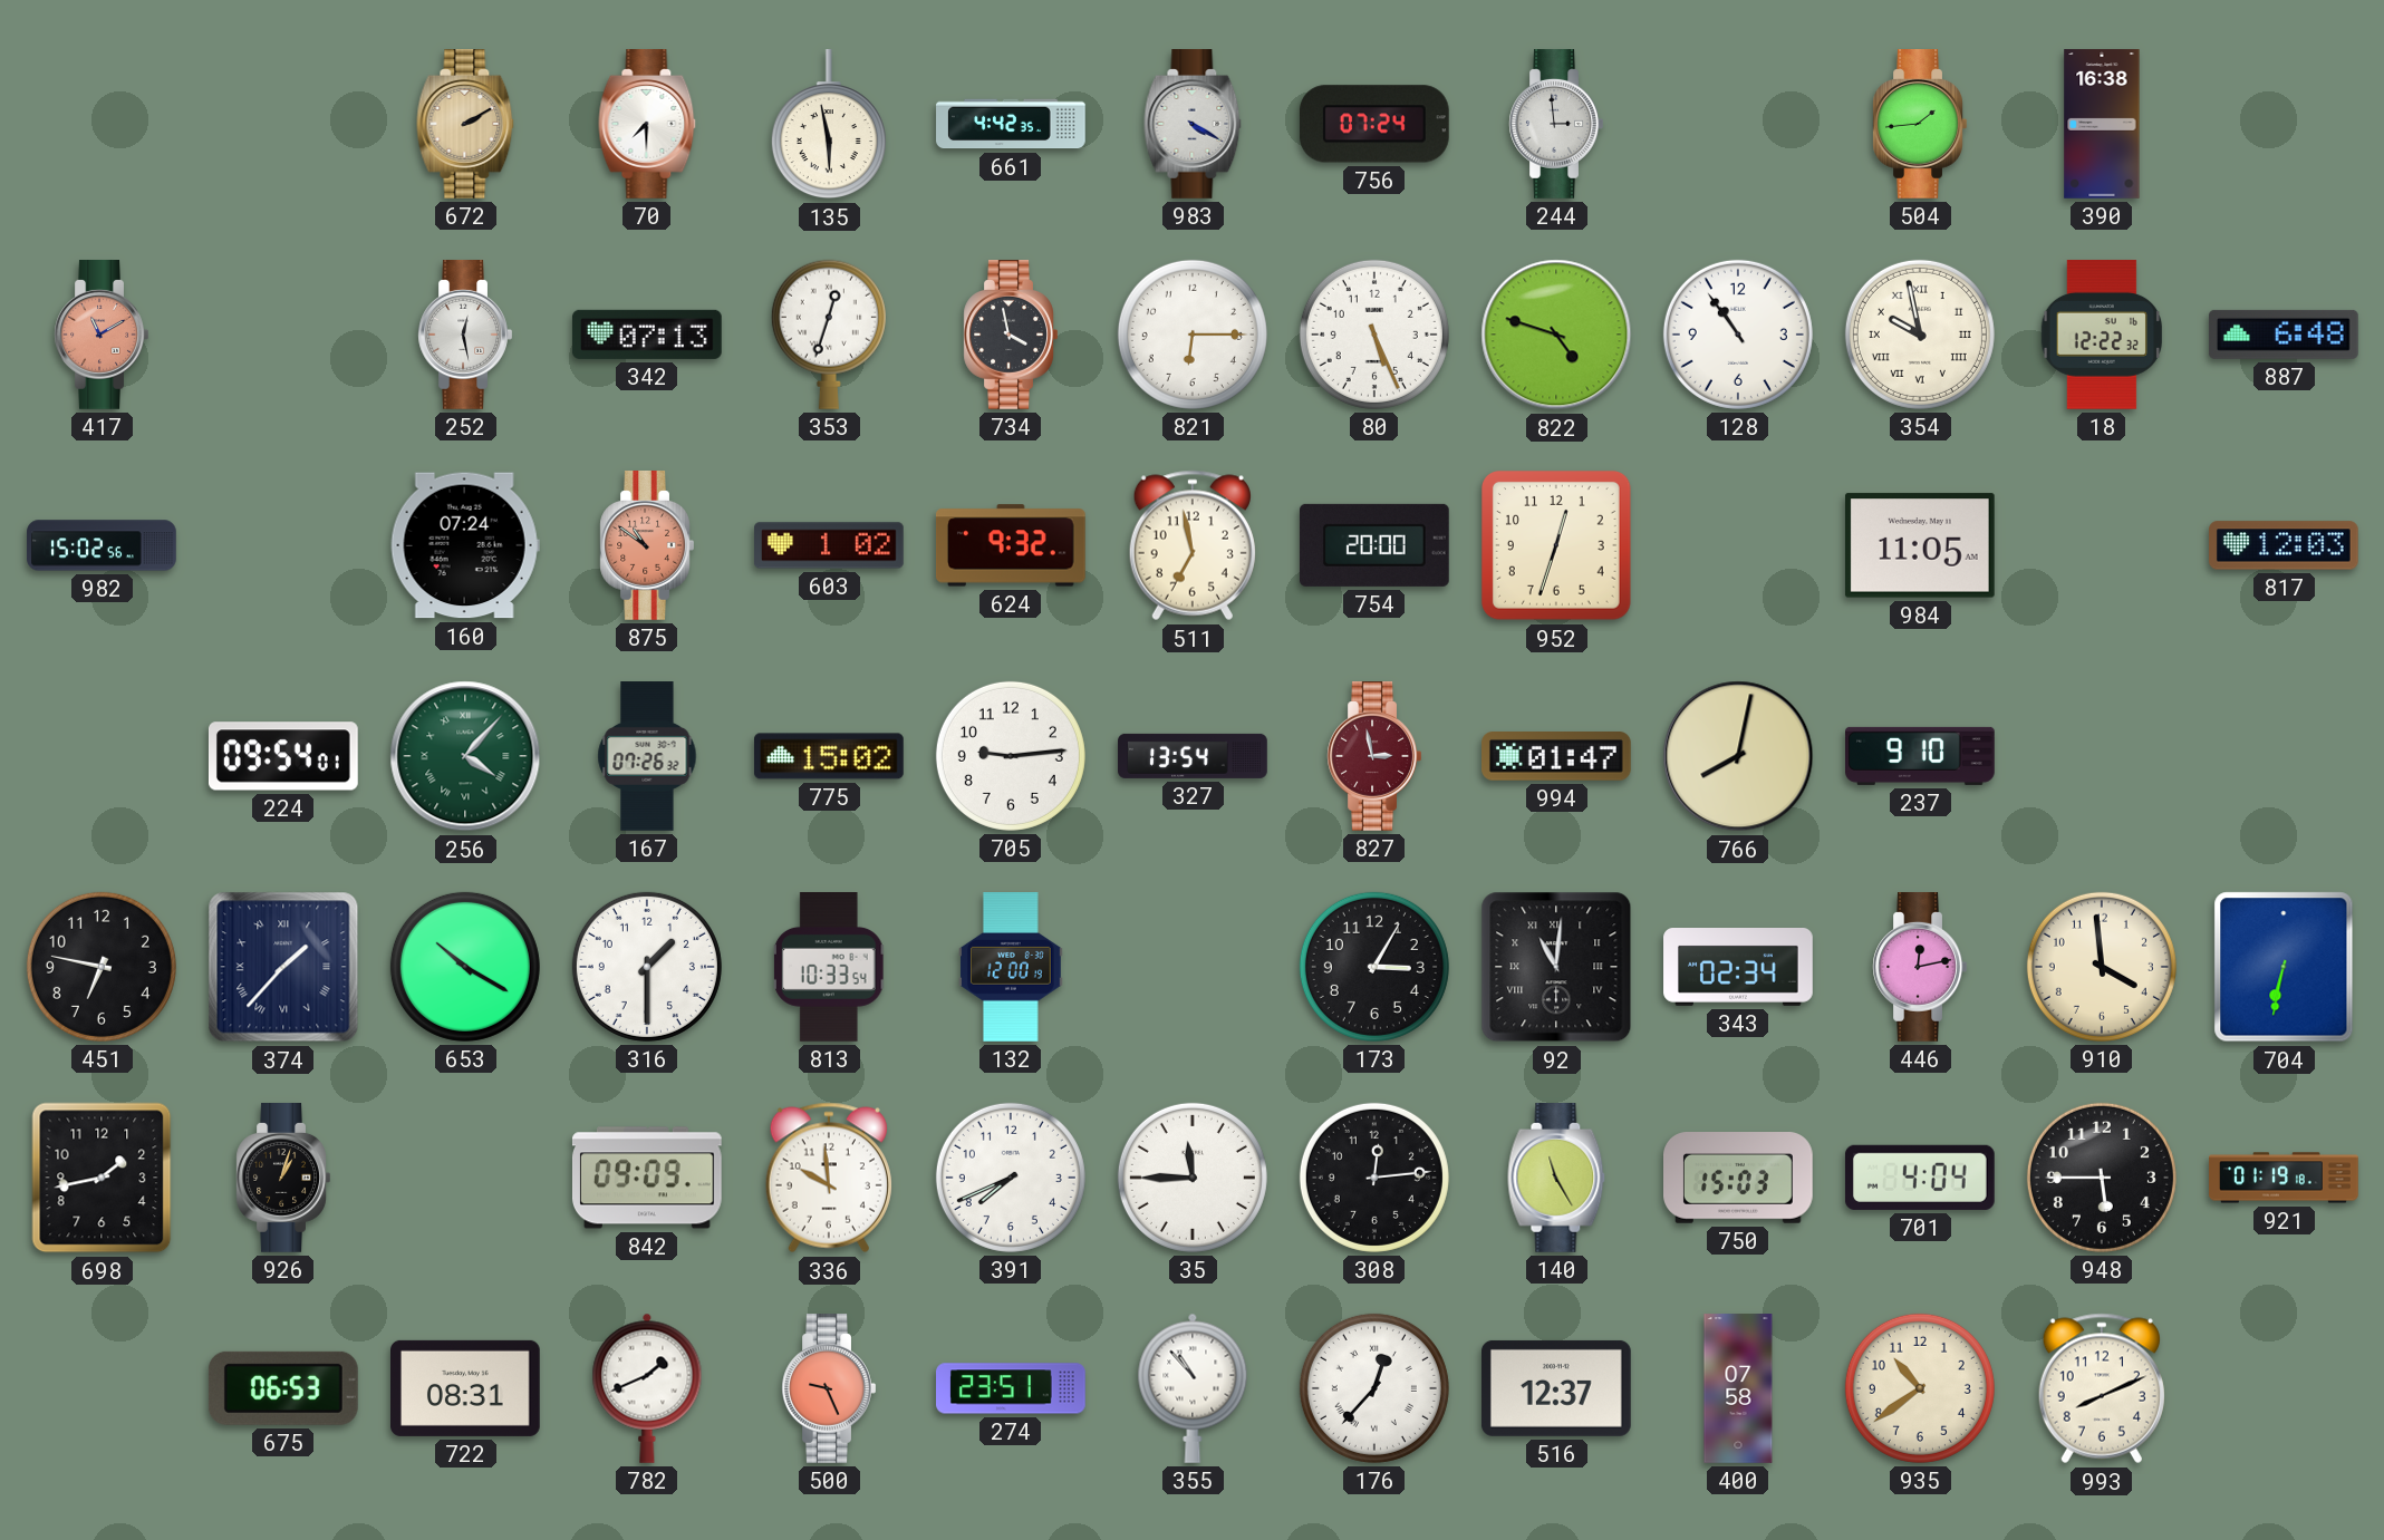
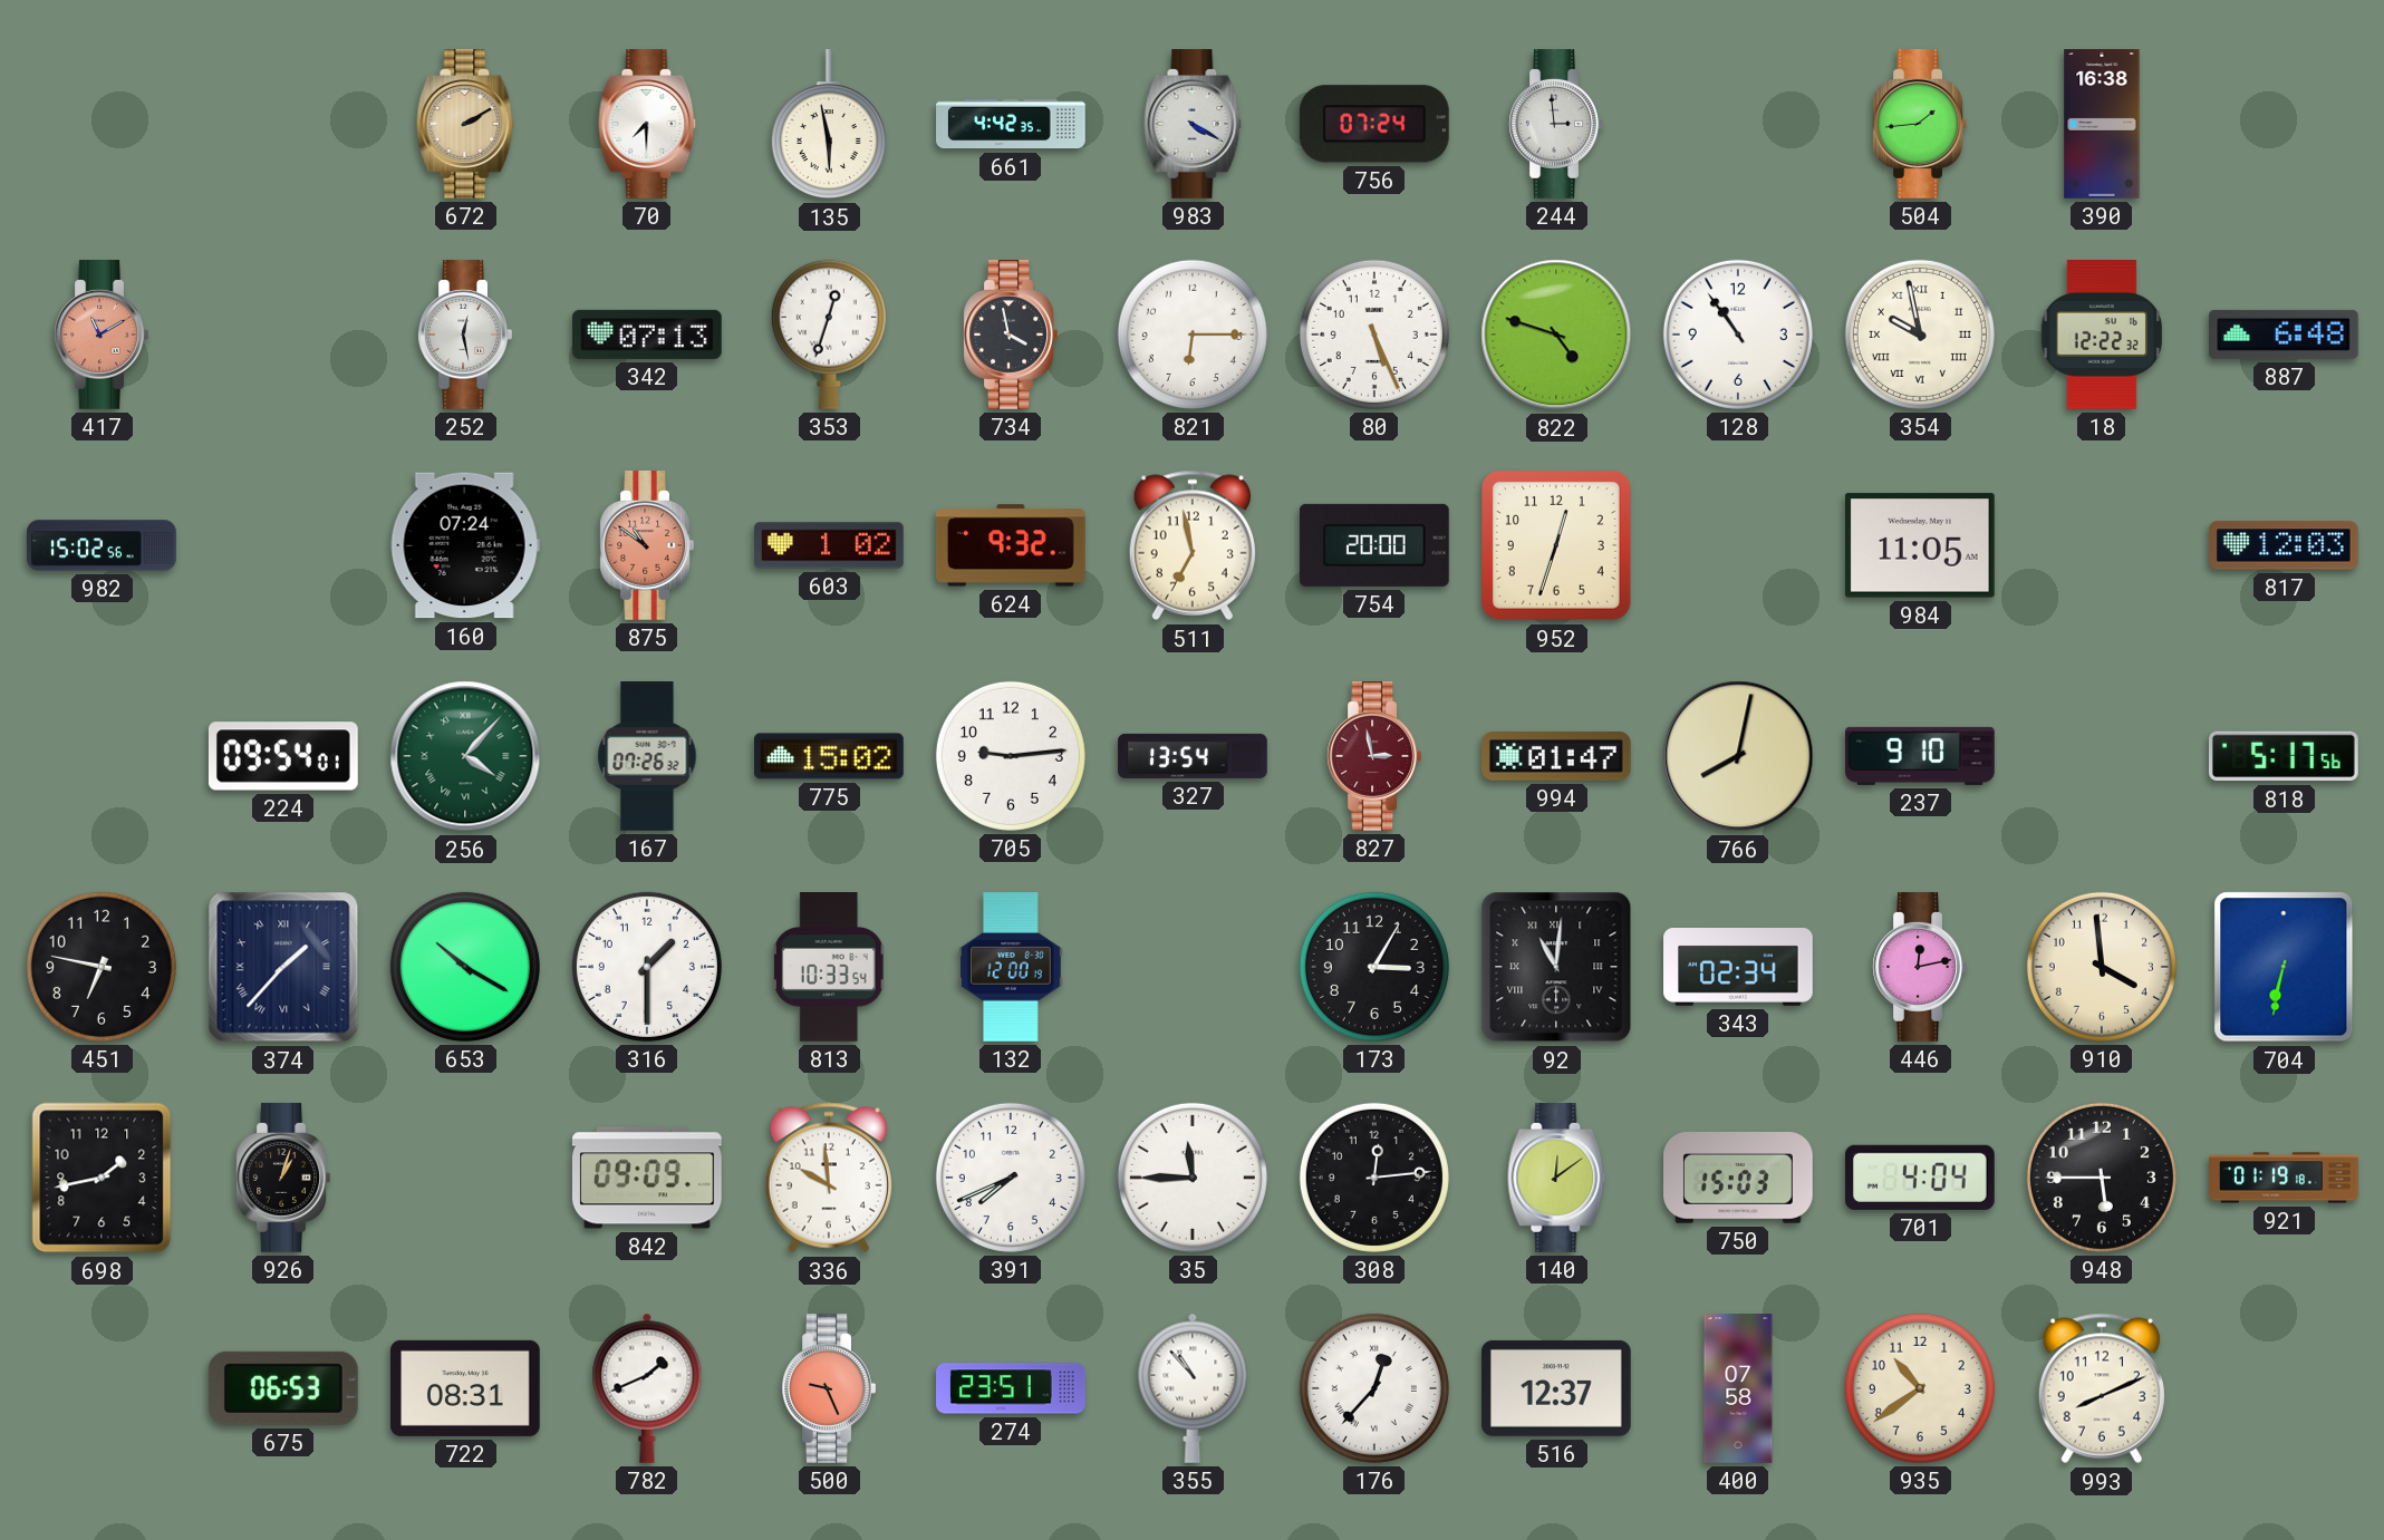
818: none -> 5:17 (2285, 756)
140: 11:25 -> 12:09 (1556, 1179)
